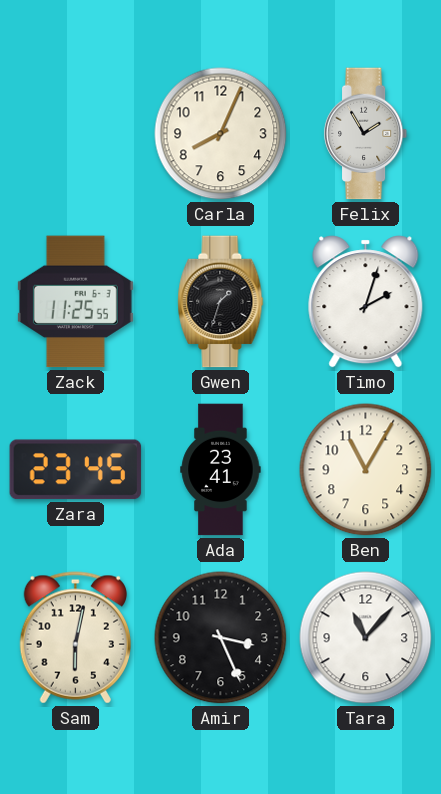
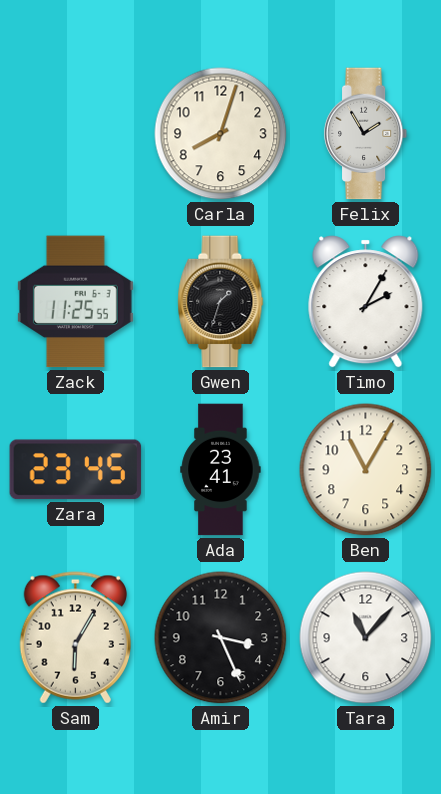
Carla: 8:04 -> 8:03 (221, 134)
Timo: 2:03 -> 2:05 (366, 302)
Sam: 6:02 -> 6:05 (75, 638)
